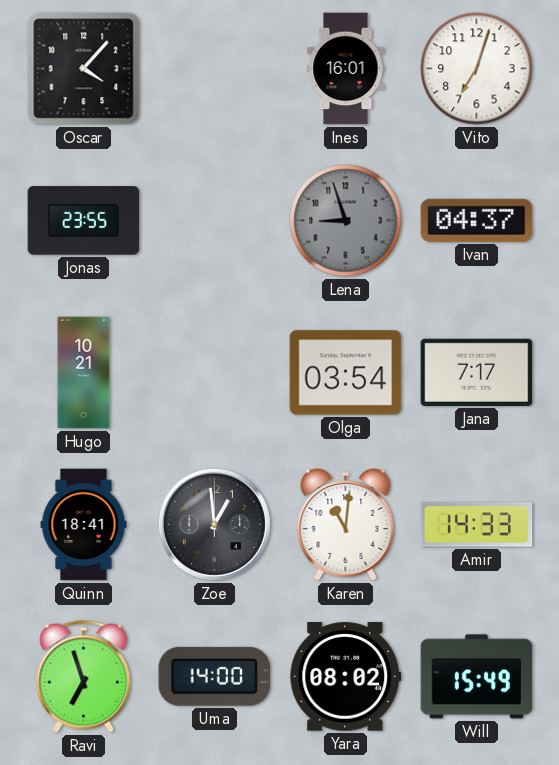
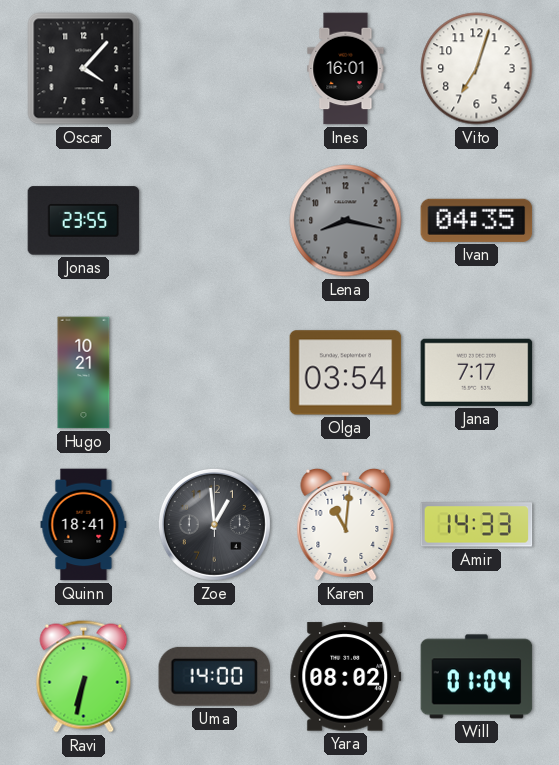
Lena: 8:57 -> 8:17 (346, 221)
Ivan: 04:37 -> 04:35 (477, 220)
Ravi: 6:57 -> 6:32 (84, 677)
Will: 15:49 -> 01:04 (477, 677)
